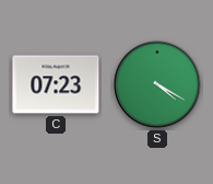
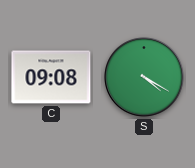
C: 07:23 -> 09:08 (51, 77)
